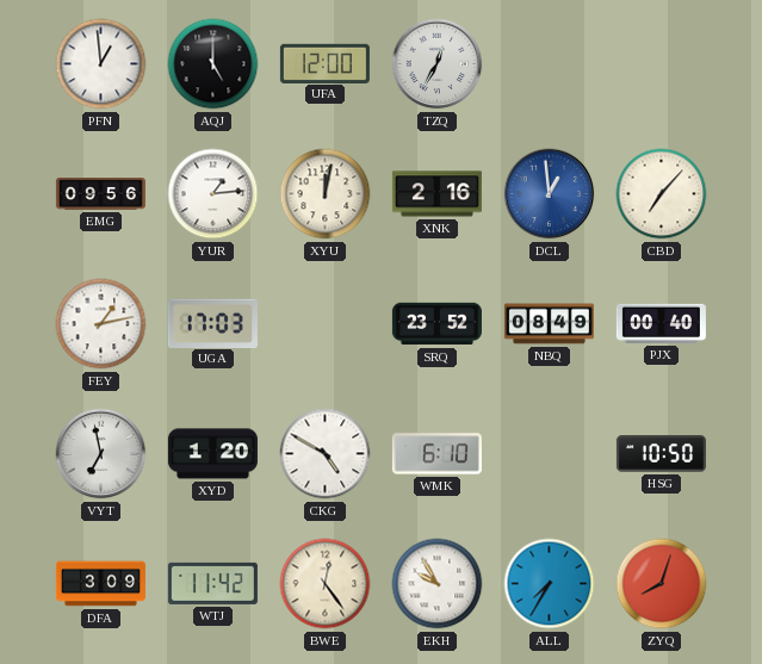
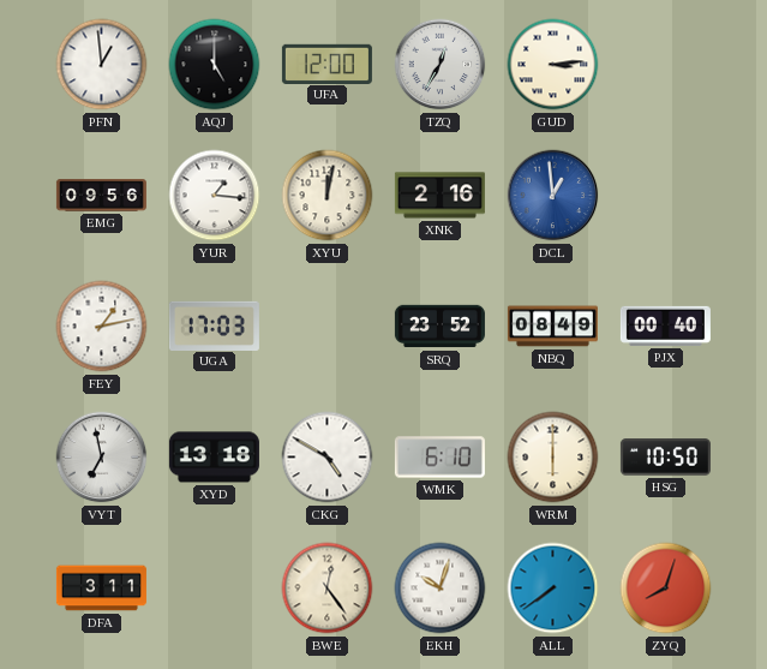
GUD: none -> 3:14 (553, 65)
YUR: 1:14 -> 1:16 (215, 196)
CBD: 7:07 -> none (662, 194)
XYD: 1:20 -> 13:18 (214, 458)
WRM: none -> 6:00 (553, 458)
DFA: 3:09 -> 3:11 (101, 589)
WTJ: 11:42 -> none (212, 583)
EKH: 9:55 -> 10:03 (441, 589)
ALL: 7:35 -> 7:39 (553, 589)
